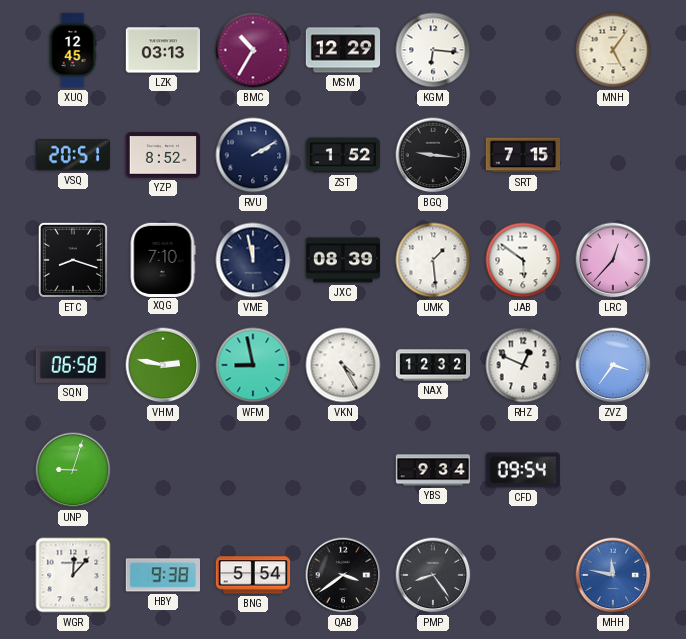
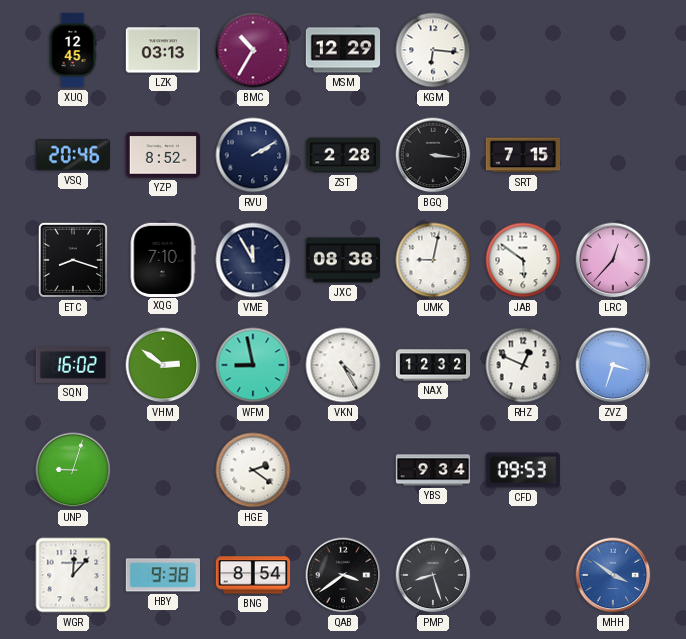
MNH: 5:06 -> none (613, 50)
VSQ: 20:51 -> 20:46 (73, 155)
ZST: 1:52 -> 2:28 (343, 155)
BGQ: 9:16 -> 3:16 (433, 155)
VME: 11:58 -> 11:55 (253, 260)
JXC: 08:39 -> 08:38 (343, 260)
UMK: 1:29 -> 9:02 (433, 260)
SQN: 06:58 -> 16:02 (72, 365)
VHM: 2:47 -> 2:51 (163, 365)
ZVZ: 3:36 -> 3:33 (613, 365)
HGE: none -> 2:21 (253, 470)
CFD: 09:54 -> 09:53 (522, 470)
BNG: 5:54 -> 8:54 (253, 575)
PMP: 8:24 -> 8:27 (433, 575)
MHH: 11:47 -> 3:51 (613, 575)
